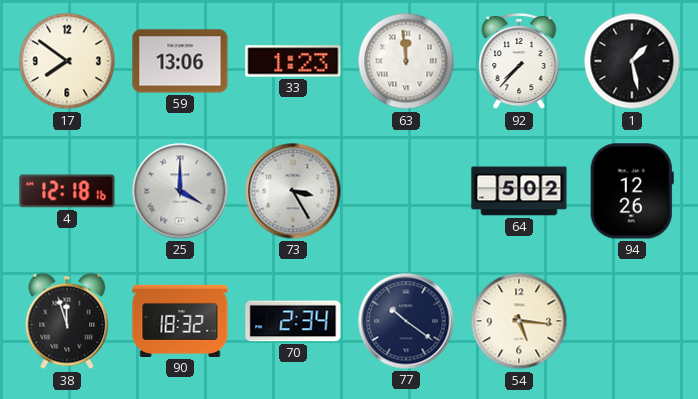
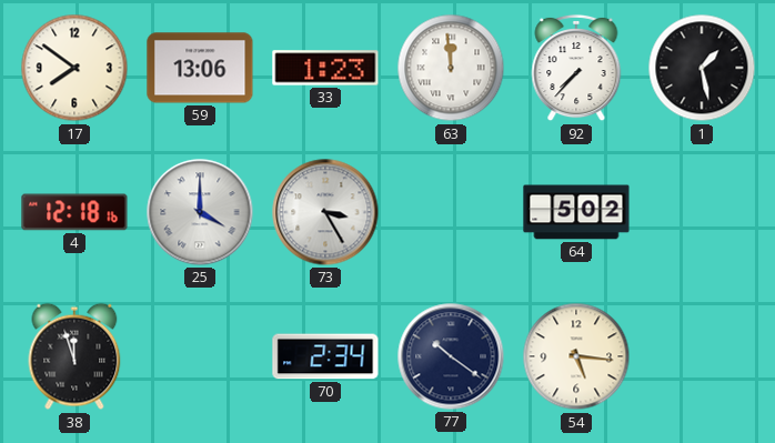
94: 12:26 -> none (632, 191)
90: 18:32 -> none (180, 321)
